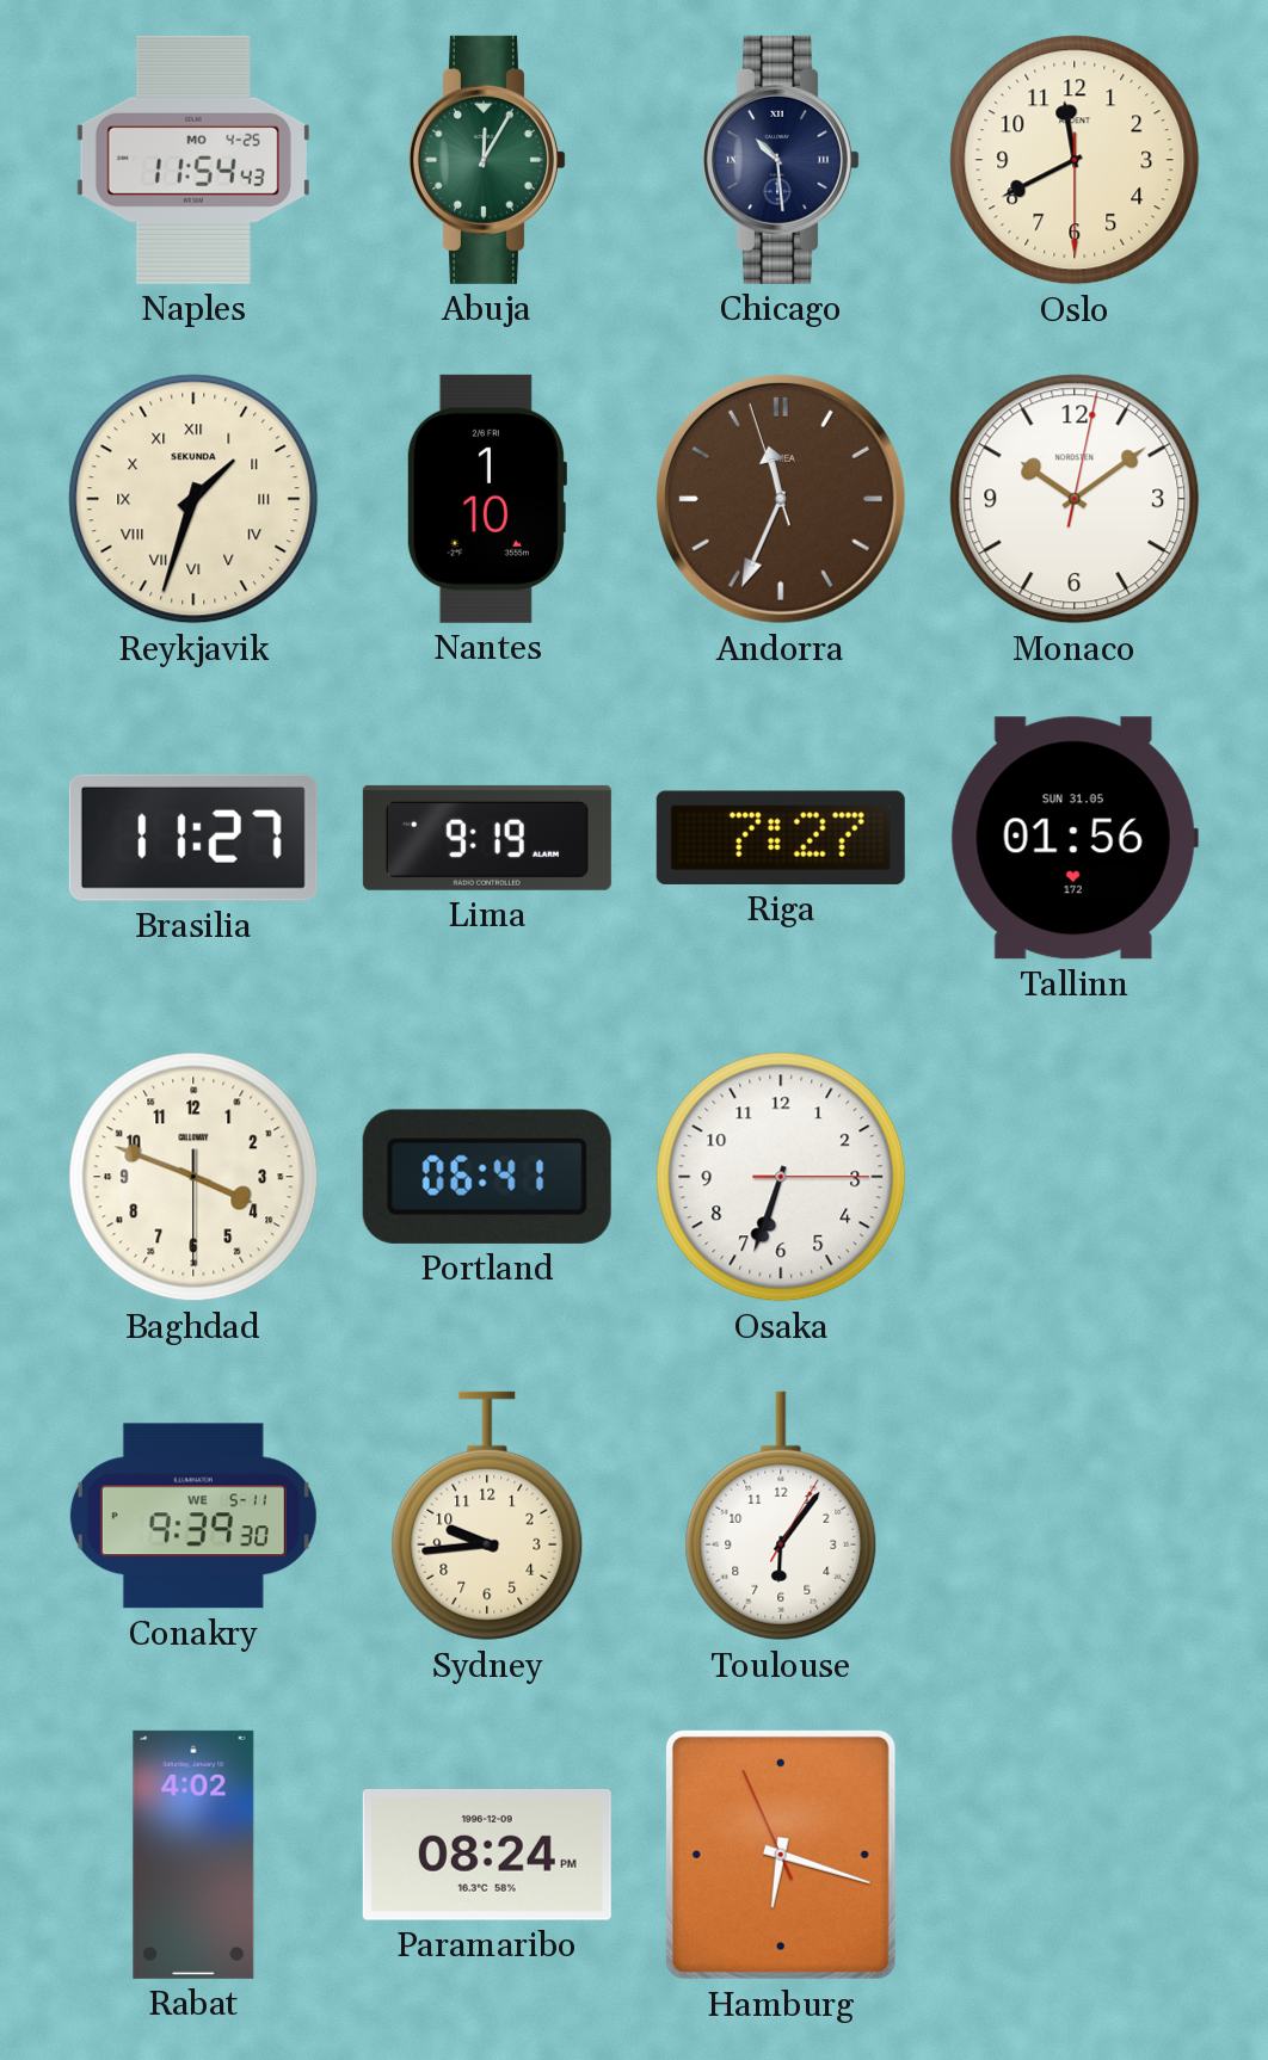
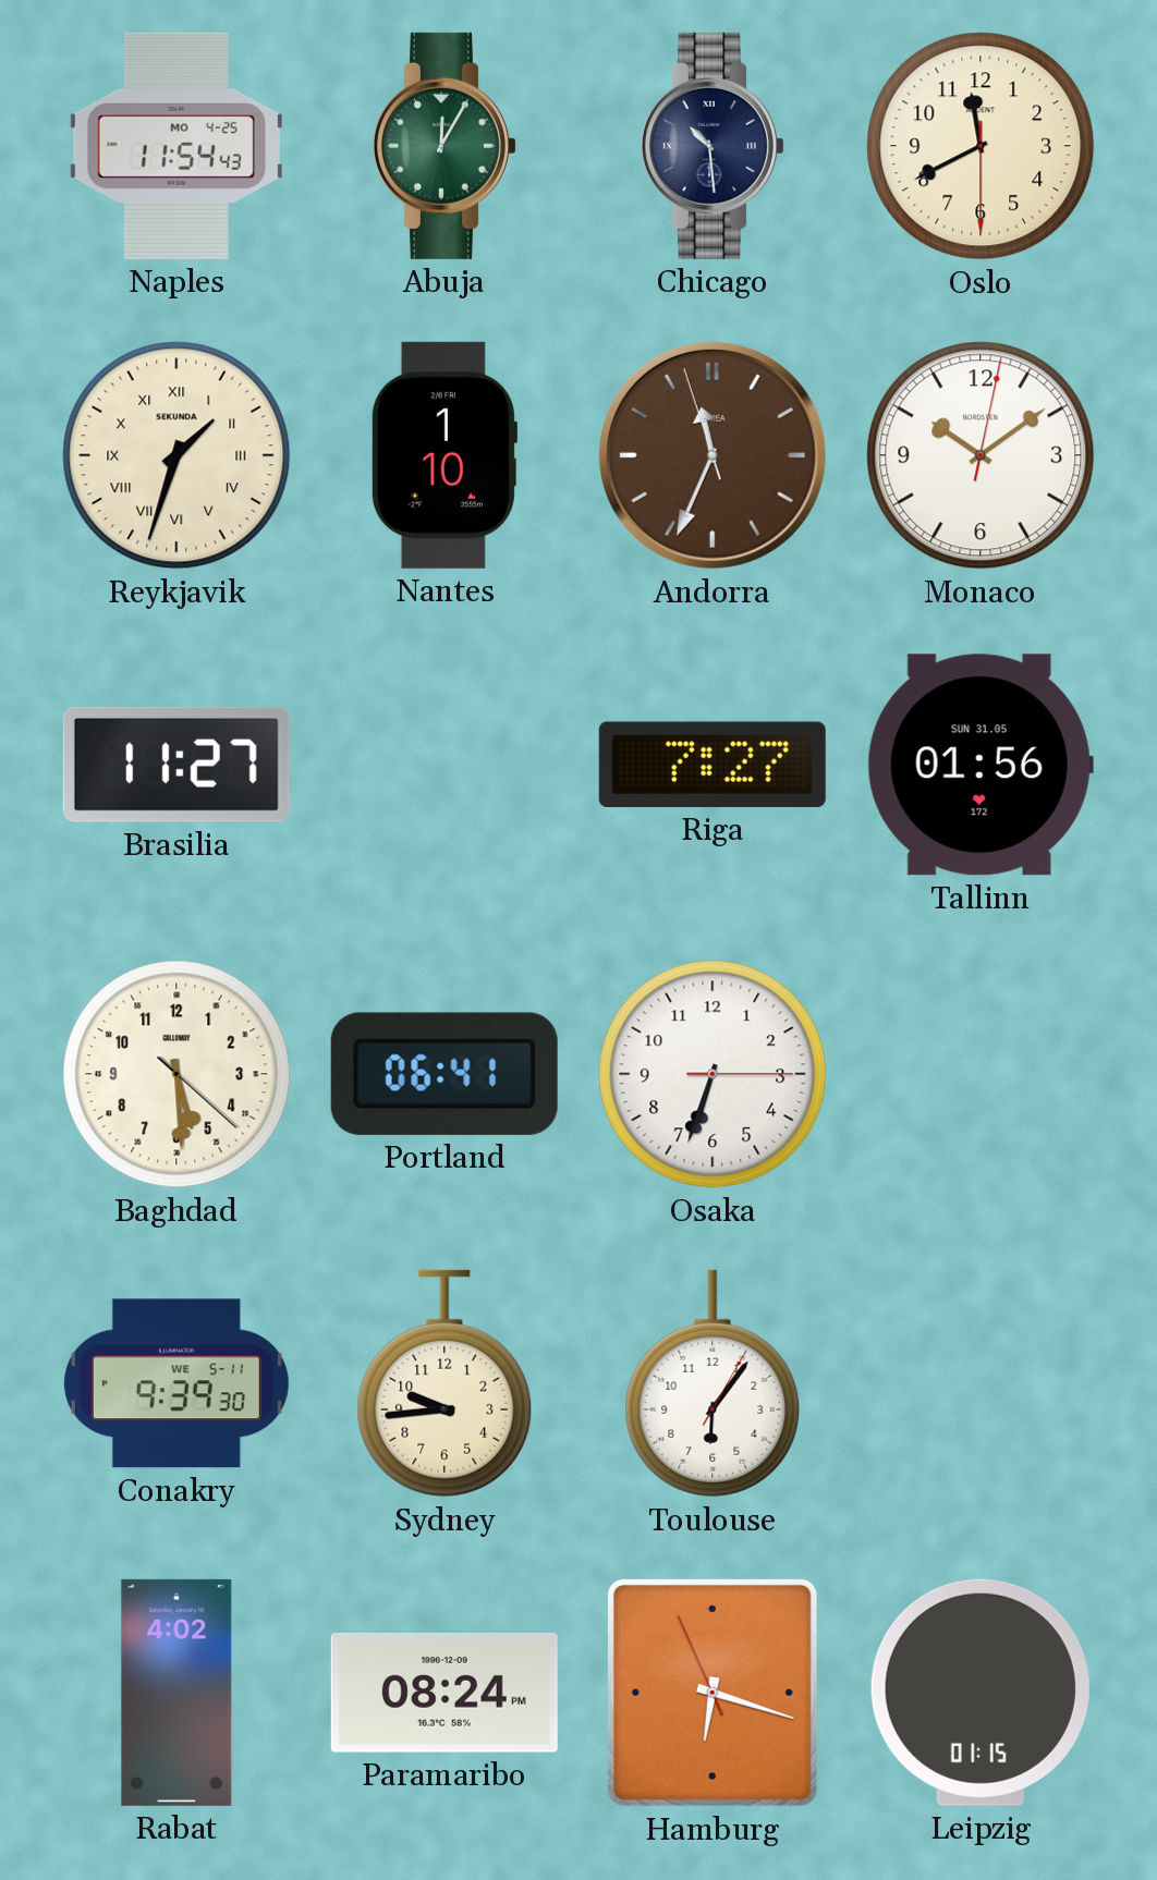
Lima: 9:19 -> none (487, 838)
Baghdad: 3:48 -> 5:29 (176, 1074)
Leipzig: none -> 01:15 (981, 1693)
